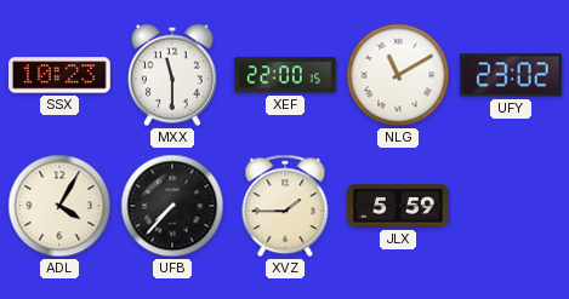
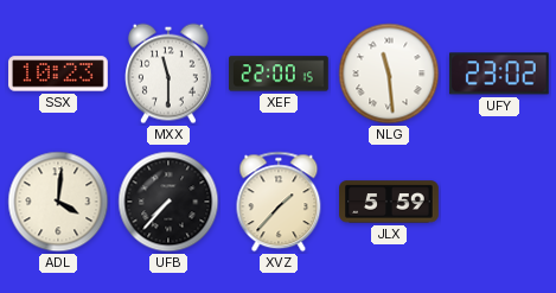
NLG: 11:10 -> 11:29 (389, 74)
ADL: 4:05 -> 4:01 (58, 202)
XVZ: 1:45 -> 1:37 (279, 202)
